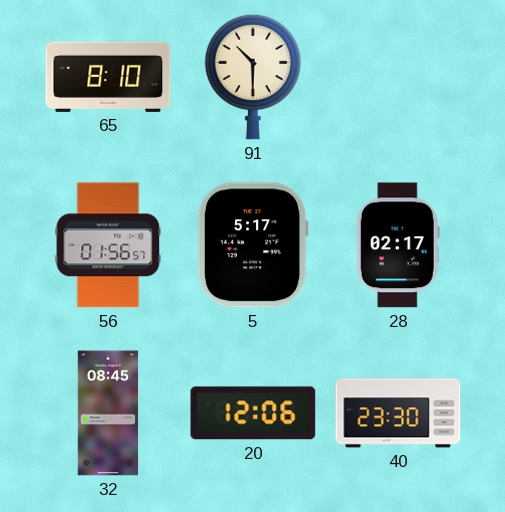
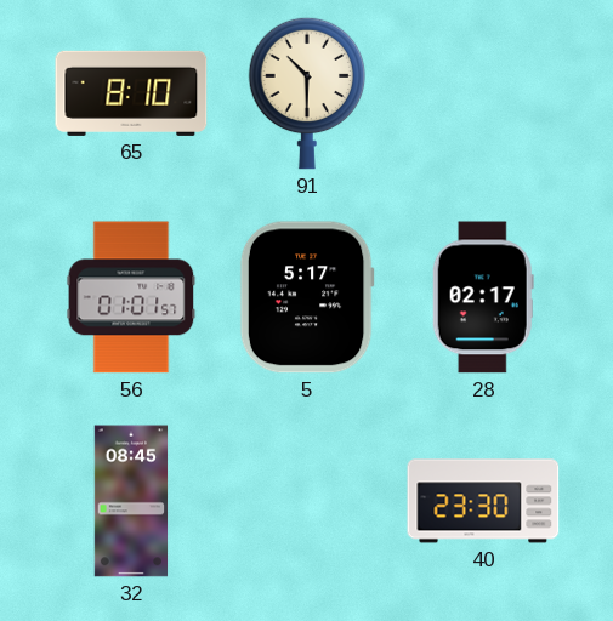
56: 01:56 -> 01:01 (131, 297)
20: 12:06 -> none (253, 413)
